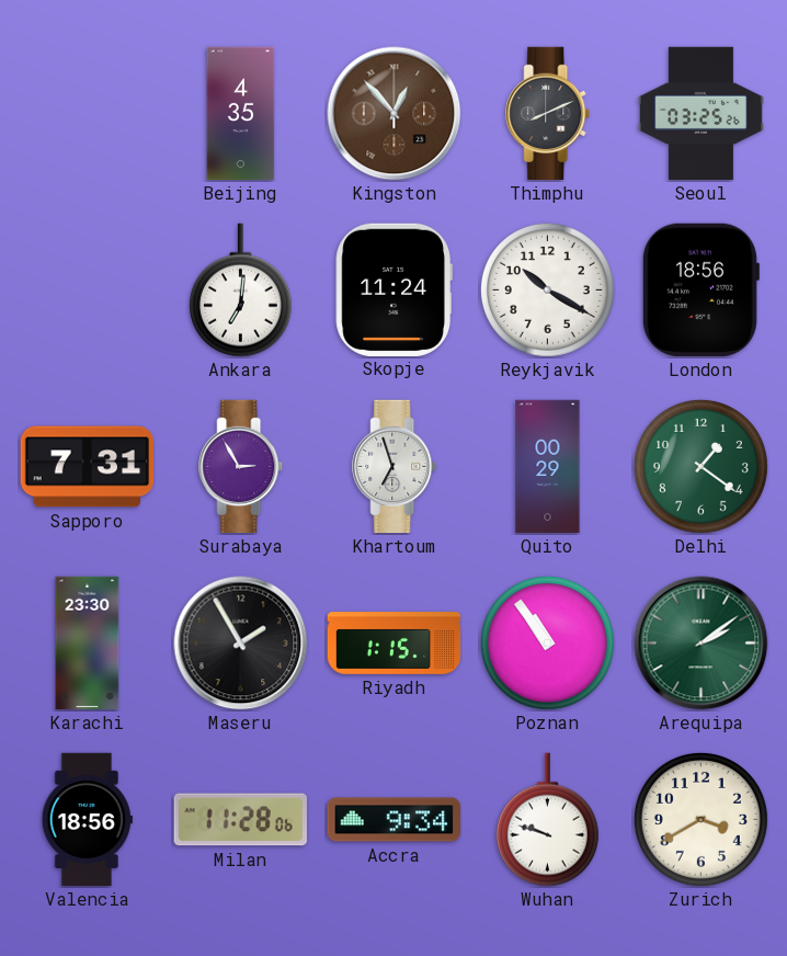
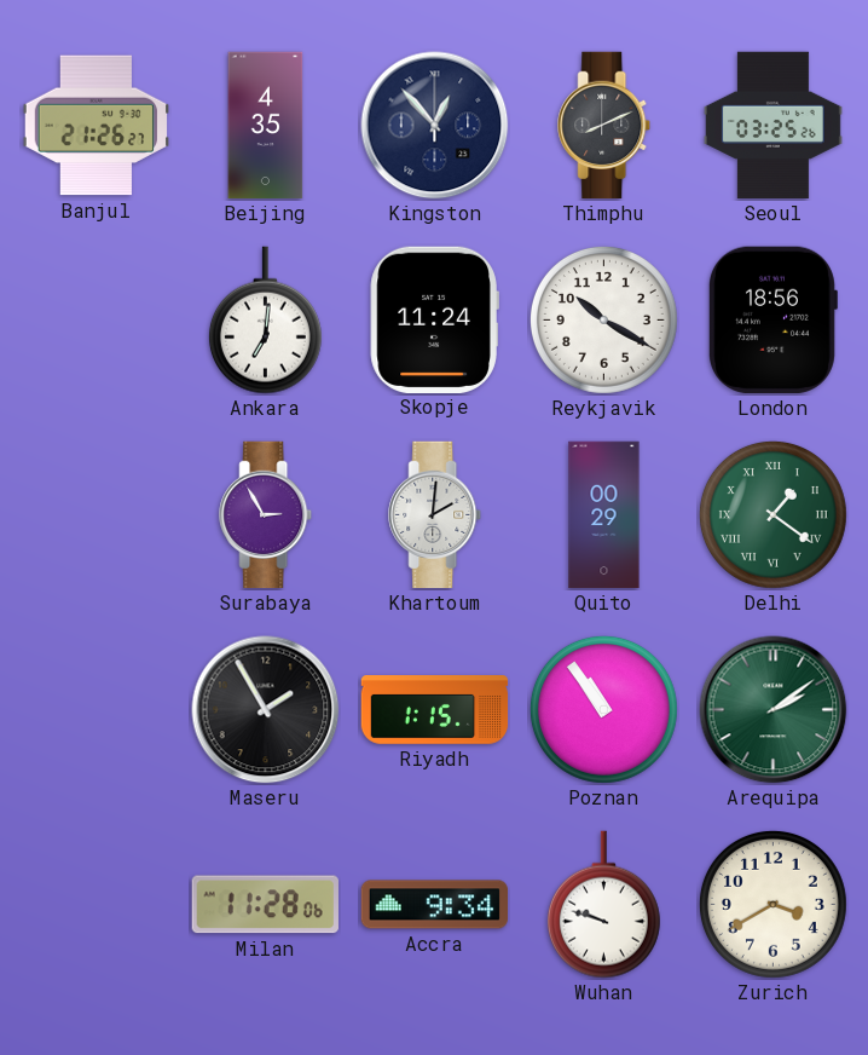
Banjul: none -> 21:26 (96, 126)
Kingston dial: brown -> navy (435, 126)
Sapporo: 7:31 -> none (88, 467)
Khartoum: 6:57 -> 2:01 (435, 515)
Delhi numerals: Arabic -> Roman (772, 514)
Karachi: 23:30 -> none (88, 644)
Valencia: 18:56 -> none (87, 820)
